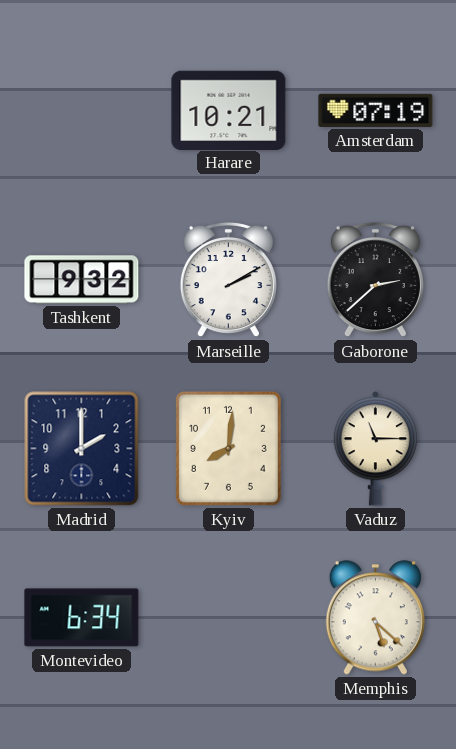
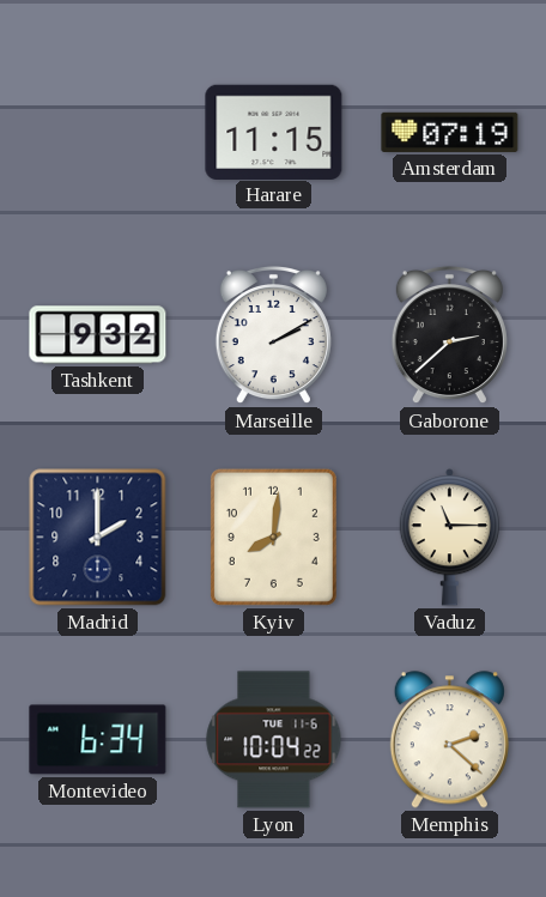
Harare: 10:21 -> 11:15 (274, 132)
Lyon: none -> 10:04 (274, 740)
Memphis: 5:22 -> 2:22 (449, 740)
